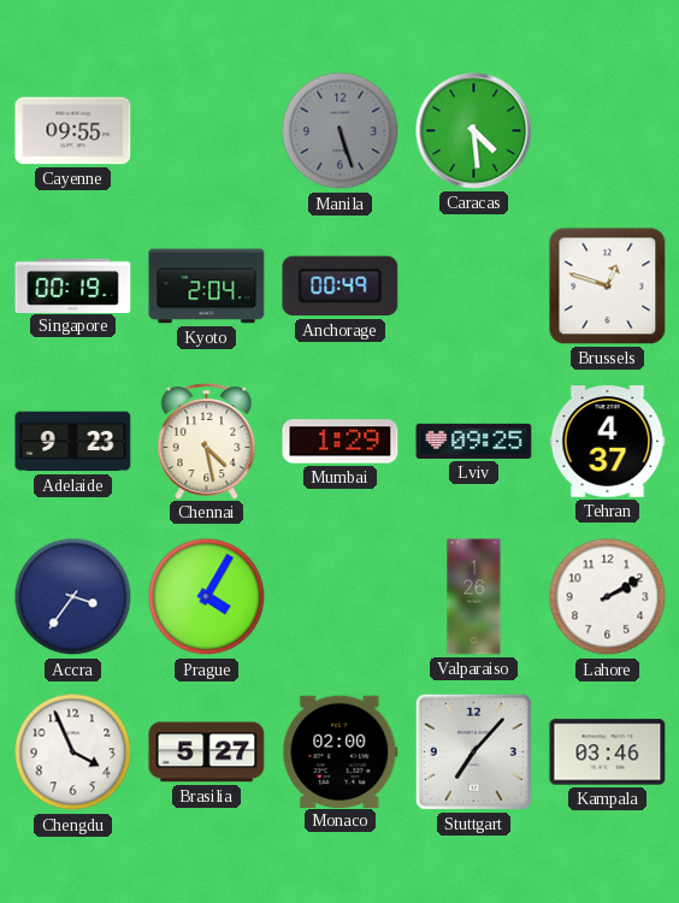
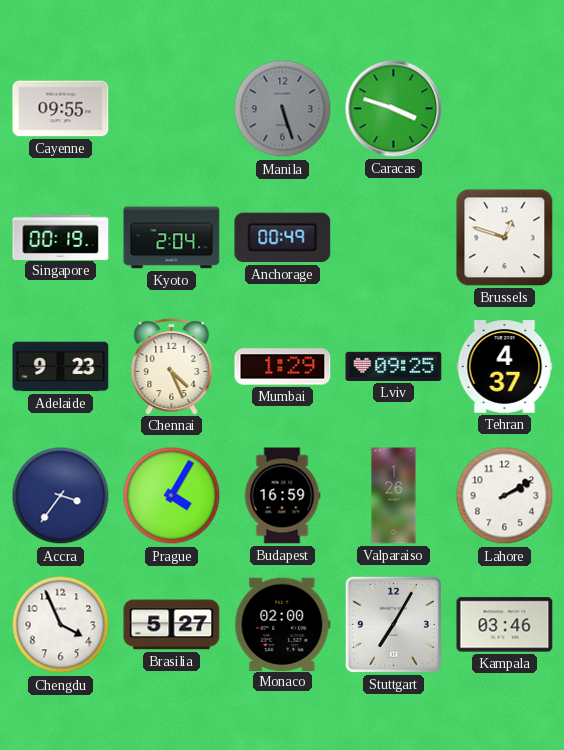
Caracas: 4:29 -> 3:48 (394, 109)
Chennai: 4:28 -> 4:26 (172, 367)
Budapest: none -> 16:59 (282, 496)
Stuttgart: 7:07 -> 7:05 (393, 624)
